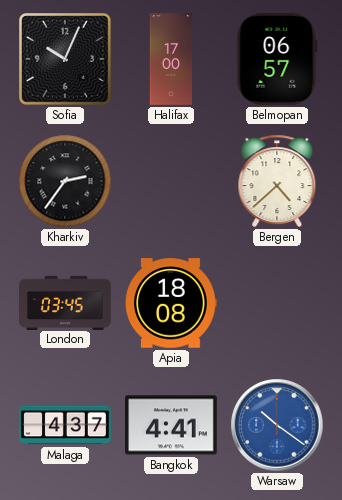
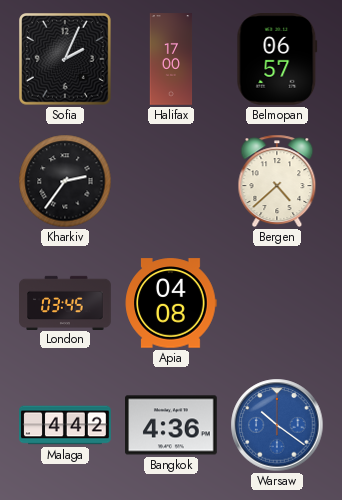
Sofia: 10:04 -> 2:04 (65, 59)
Apia: 18:08 -> 04:08 (171, 303)
Malaga: 4:37 -> 4:42 (65, 425)
Bangkok: 4:41 -> 4:36 (172, 425)
